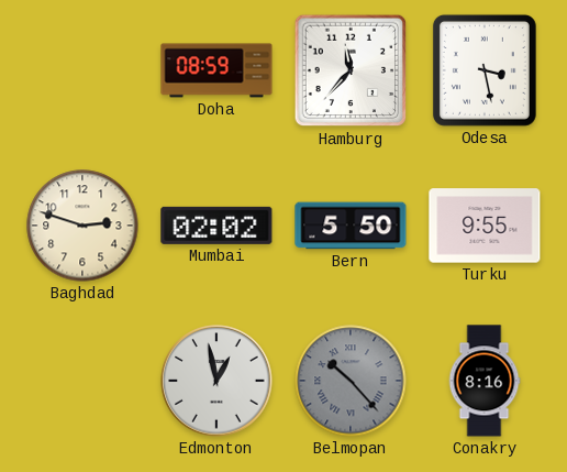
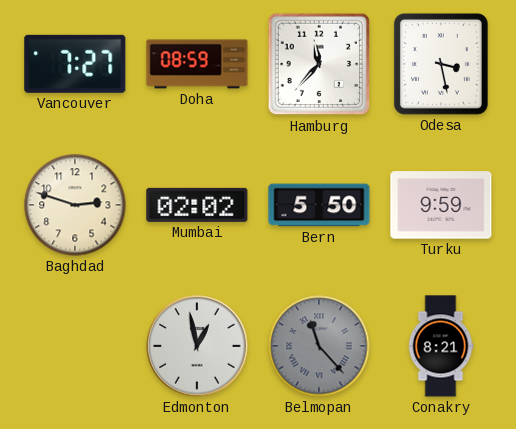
Vancouver: none -> 7:27 (75, 64)
Turku: 9:55 -> 9:59 (441, 205)
Belmopan: 10:23 -> 11:23 (319, 346)
Conakry: 8:16 -> 8:21 (441, 346)
